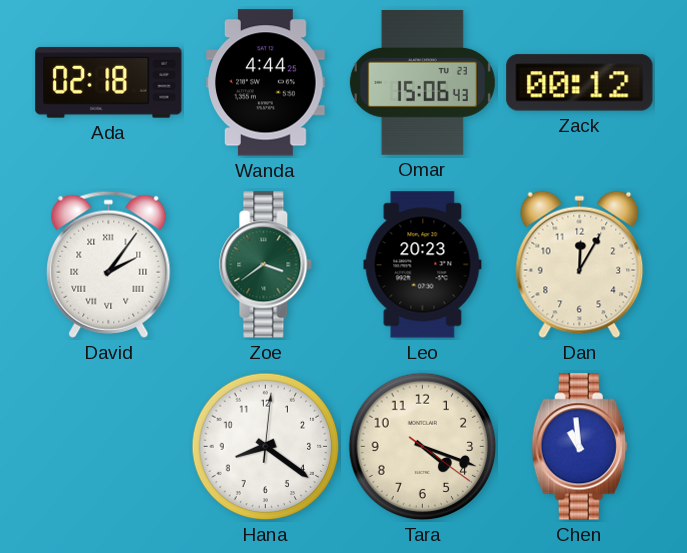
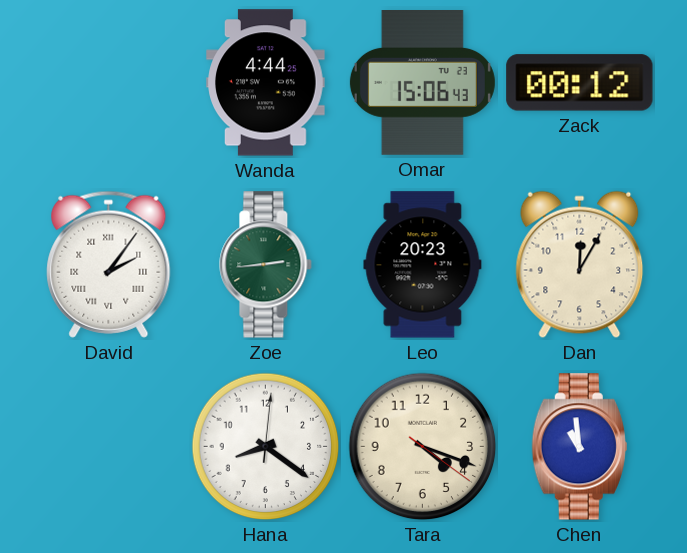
Ada: 02:18 -> none (109, 82)
Zoe: 3:39 -> 2:44 (266, 265)
